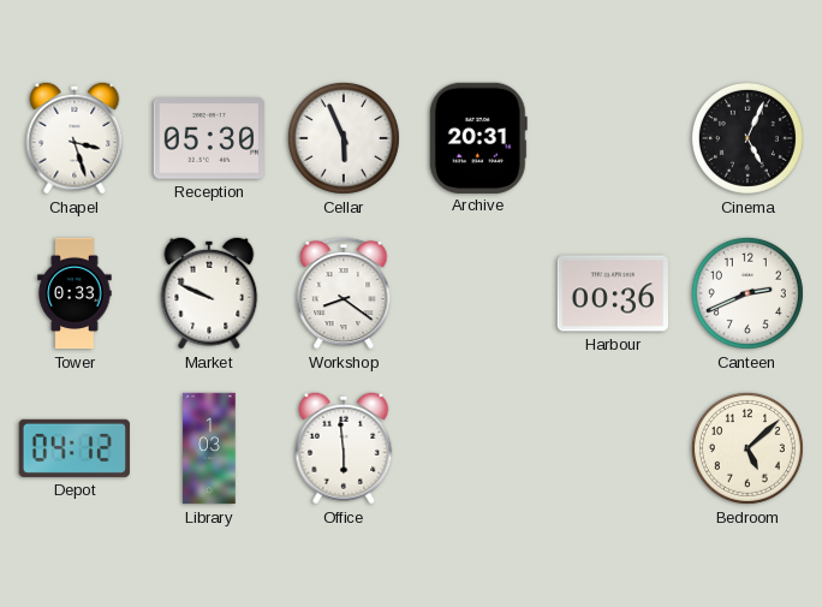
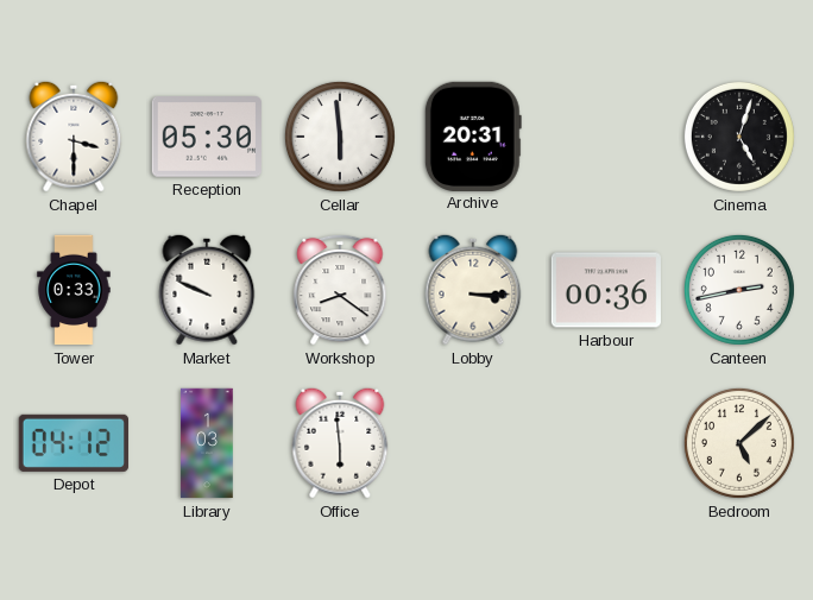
Chapel: 3:27 -> 3:30 (74, 137)
Cellar: 5:56 -> 5:59 (340, 137)
Cinema: 5:04 -> 5:03 (739, 137)
Lobby: none -> 3:15 (473, 290)
Canteen: 2:41 -> 2:43 (739, 290)
